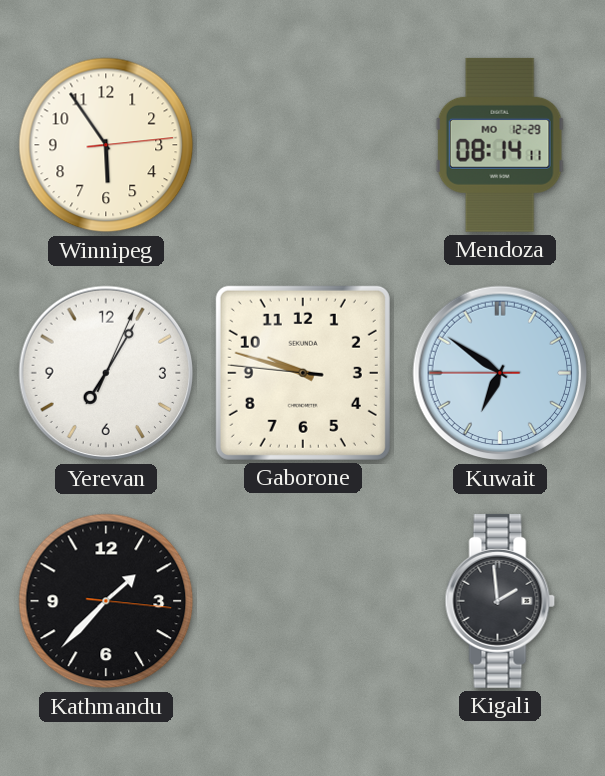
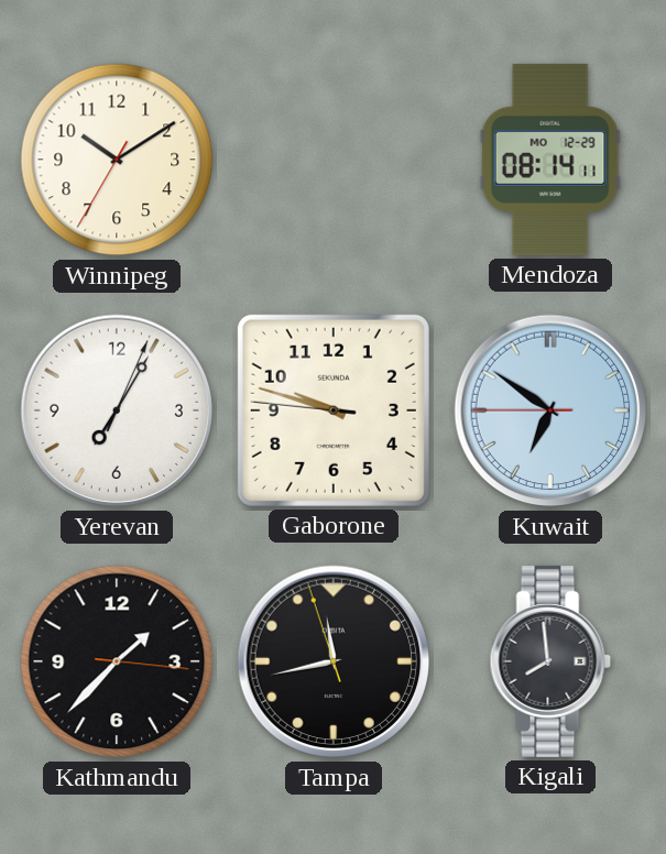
Winnipeg: 5:54 -> 10:09 (117, 160)
Tampa: none -> 11:42 (334, 661)
Kigali: 1:59 -> 7:59 (550, 661)
